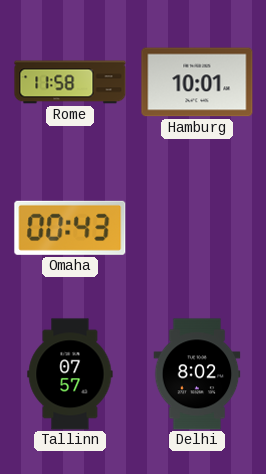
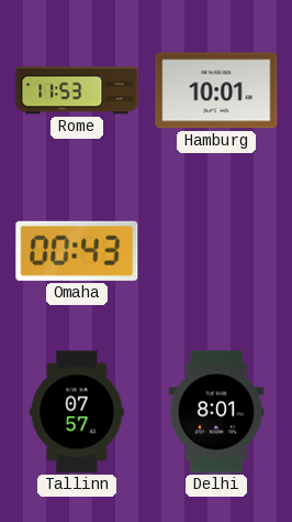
Rome: 11:58 -> 11:53 (77, 90)
Delhi: 8:02 -> 8:01 (216, 412)
